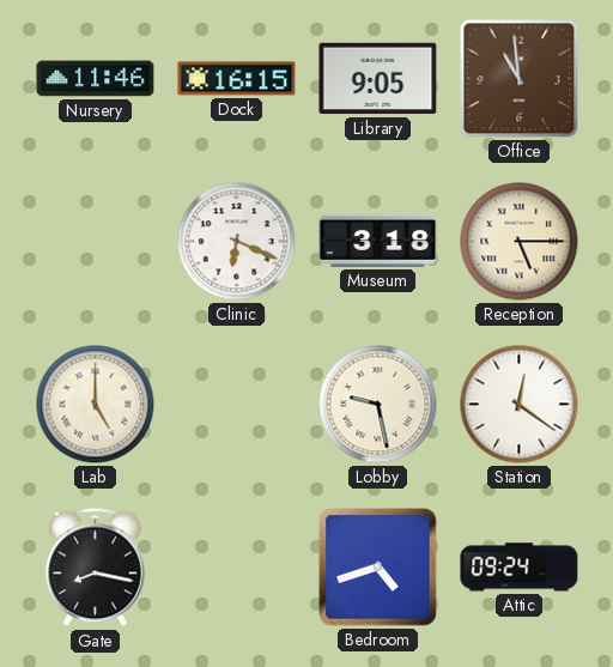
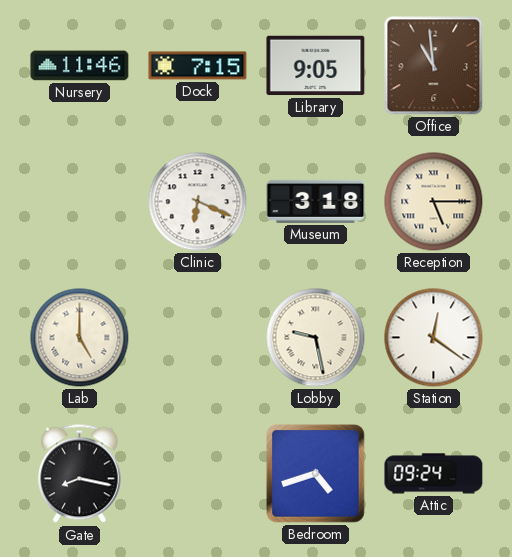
Dock: 16:15 -> 7:15 (198, 66)
